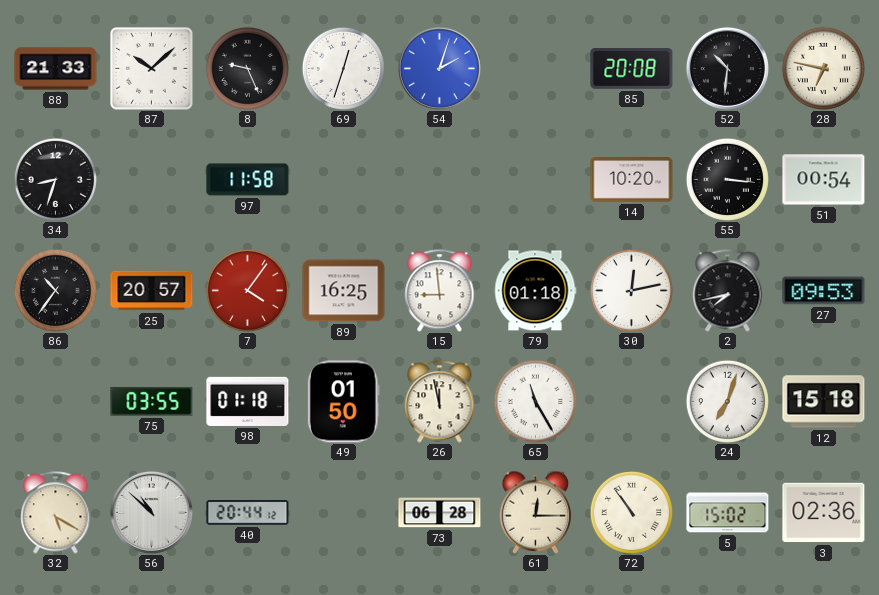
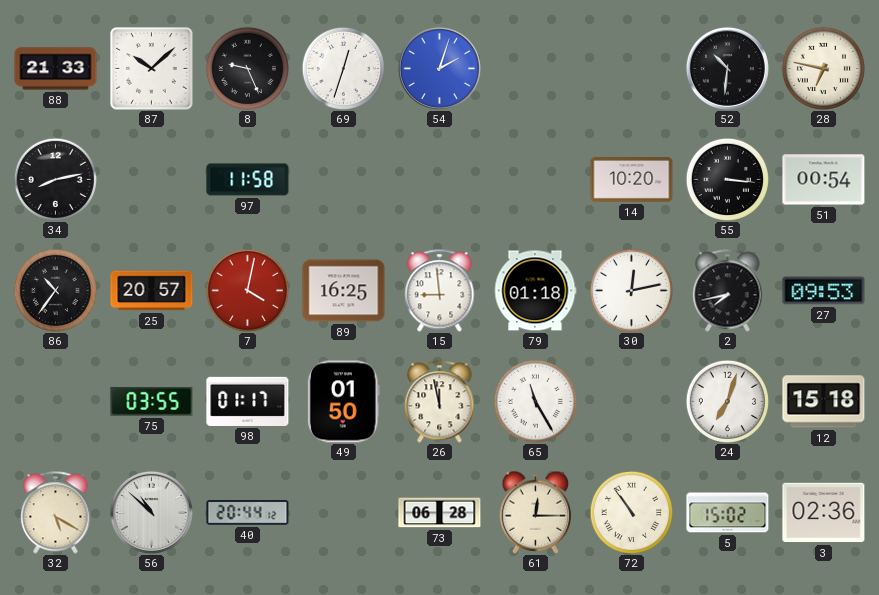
85: 20:08 -> none (632, 69)
34: 8:33 -> 8:13 (55, 179)
7: 4:06 -> 4:02 (247, 290)
98: 01:18 -> 01:17 (248, 401)
